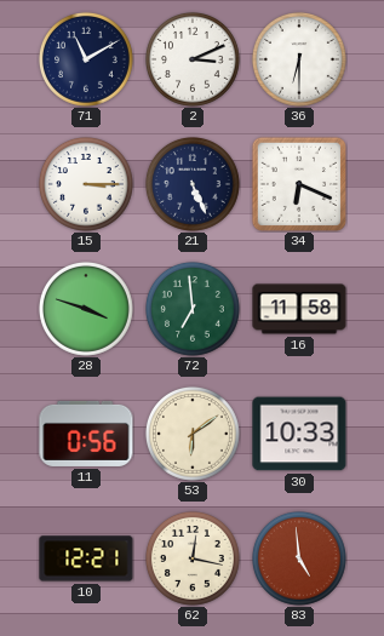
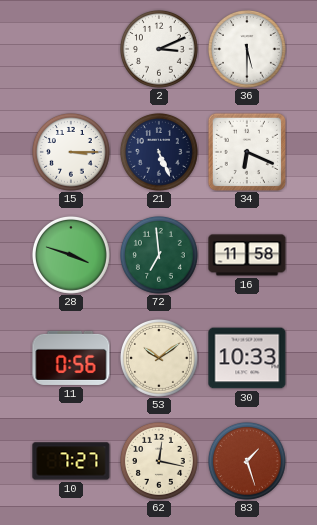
71: 11:10 -> none (86, 59)
36: 6:30 -> 5:30 (247, 49)
53: 6:09 -> 10:09 (159, 358)
10: 12:21 -> 7:27 (71, 461)
83: 4:59 -> 1:27 (247, 461)
